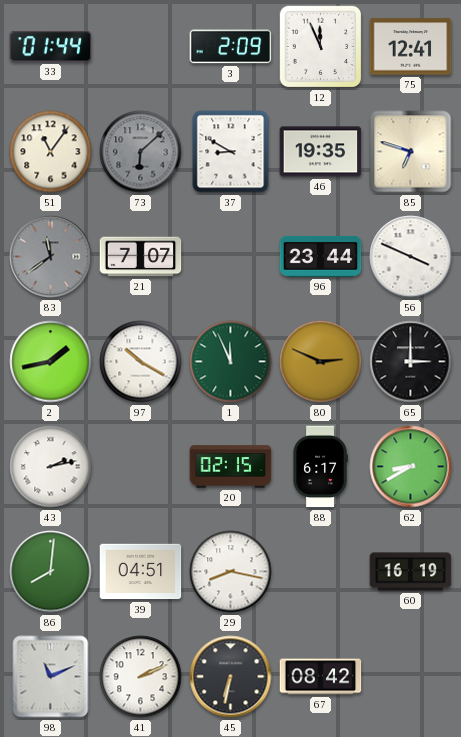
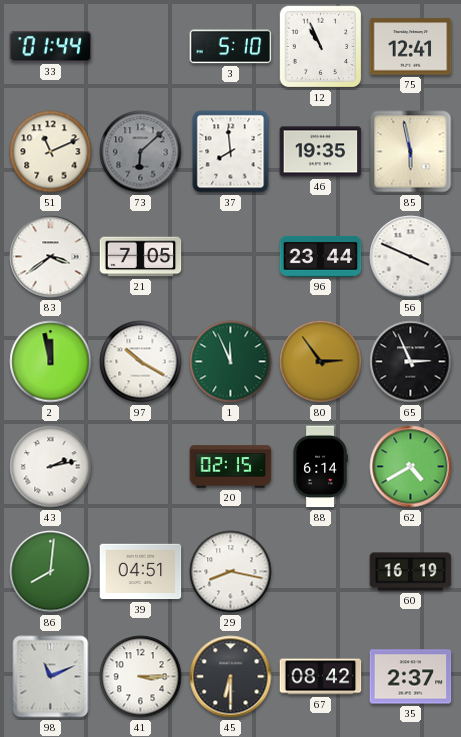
3: 2:09 -> 5:10 (231, 47)
12: 11:56 -> 10:56 (321, 47)
51: 11:06 -> 11:11 (51, 152)
37: 8:50 -> 7:59 (231, 152)
85: 6:48 -> 5:58 (411, 152)
83: 11:39 -> 3:39 (51, 257)
83 dial: grey -> white (51, 257)
21: 7:07 -> 7:05 (141, 257)
2: 1:43 -> 11:58 (51, 362)
80: 2:49 -> 2:54 (321, 362)
65: 3:00 -> 2:56 (411, 362)
88: 6:17 -> 6:14 (320, 467)
62: 8:40 -> 4:40 (411, 467)
41: 2:11 -> 3:15 (141, 677)
45: 6:32 -> 6:30 (231, 677)
35: none -> 2:37 (411, 677)
